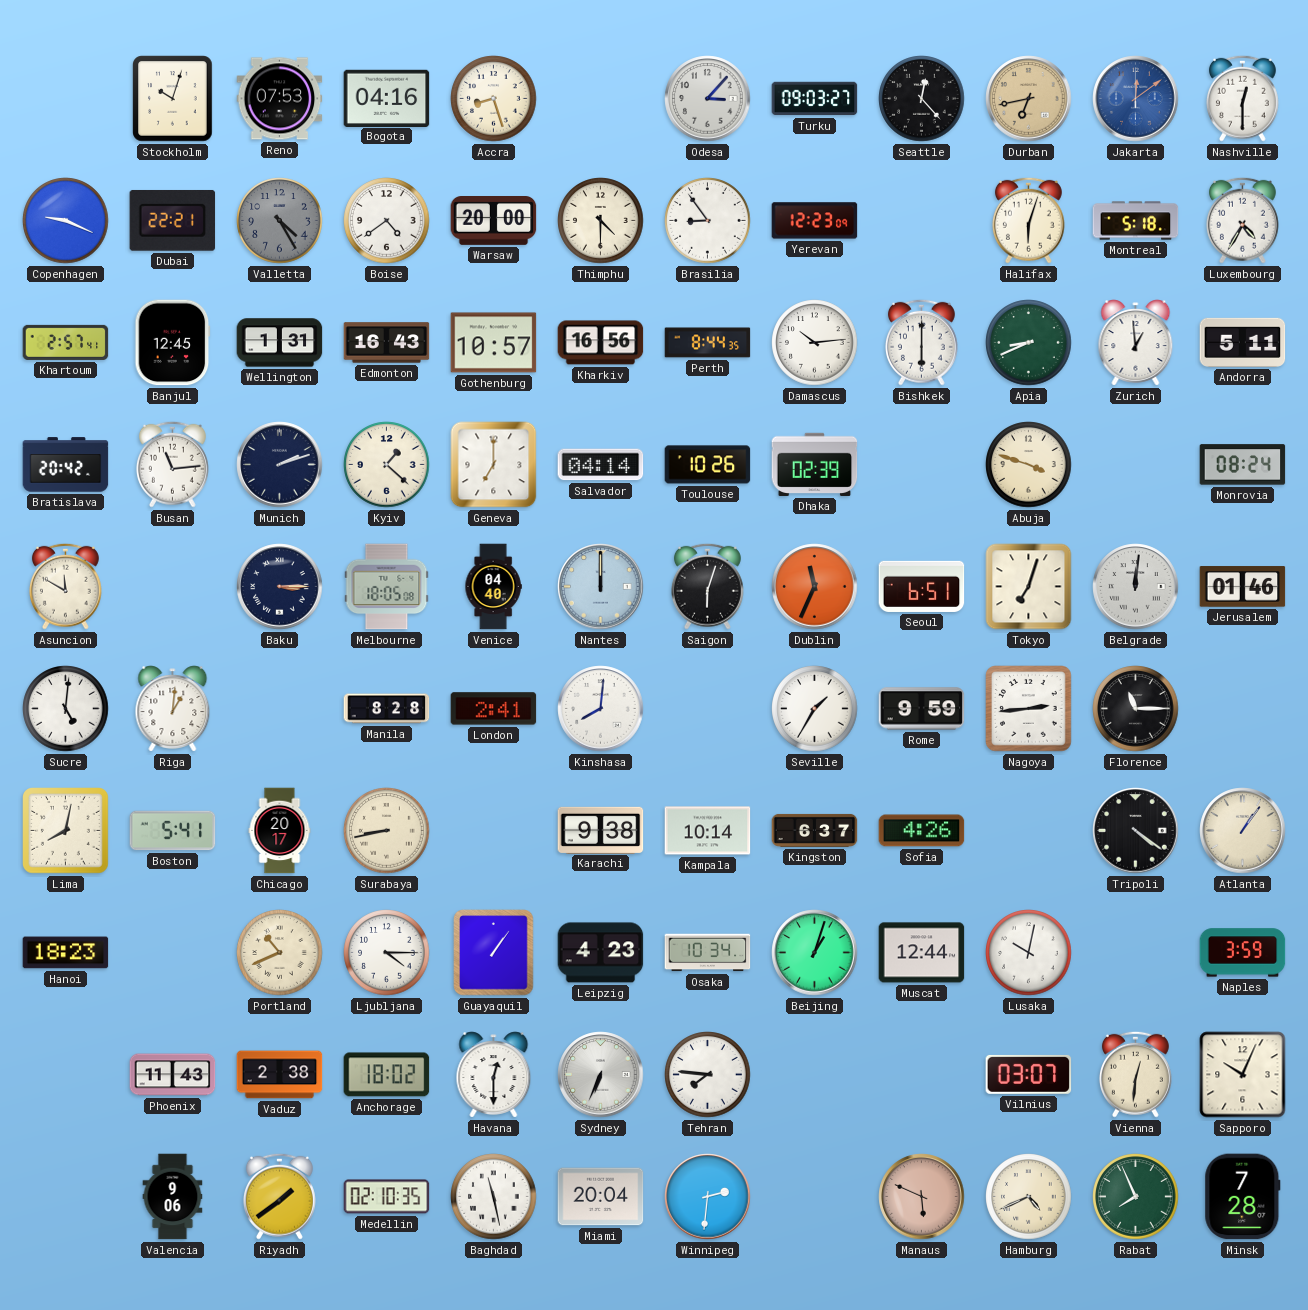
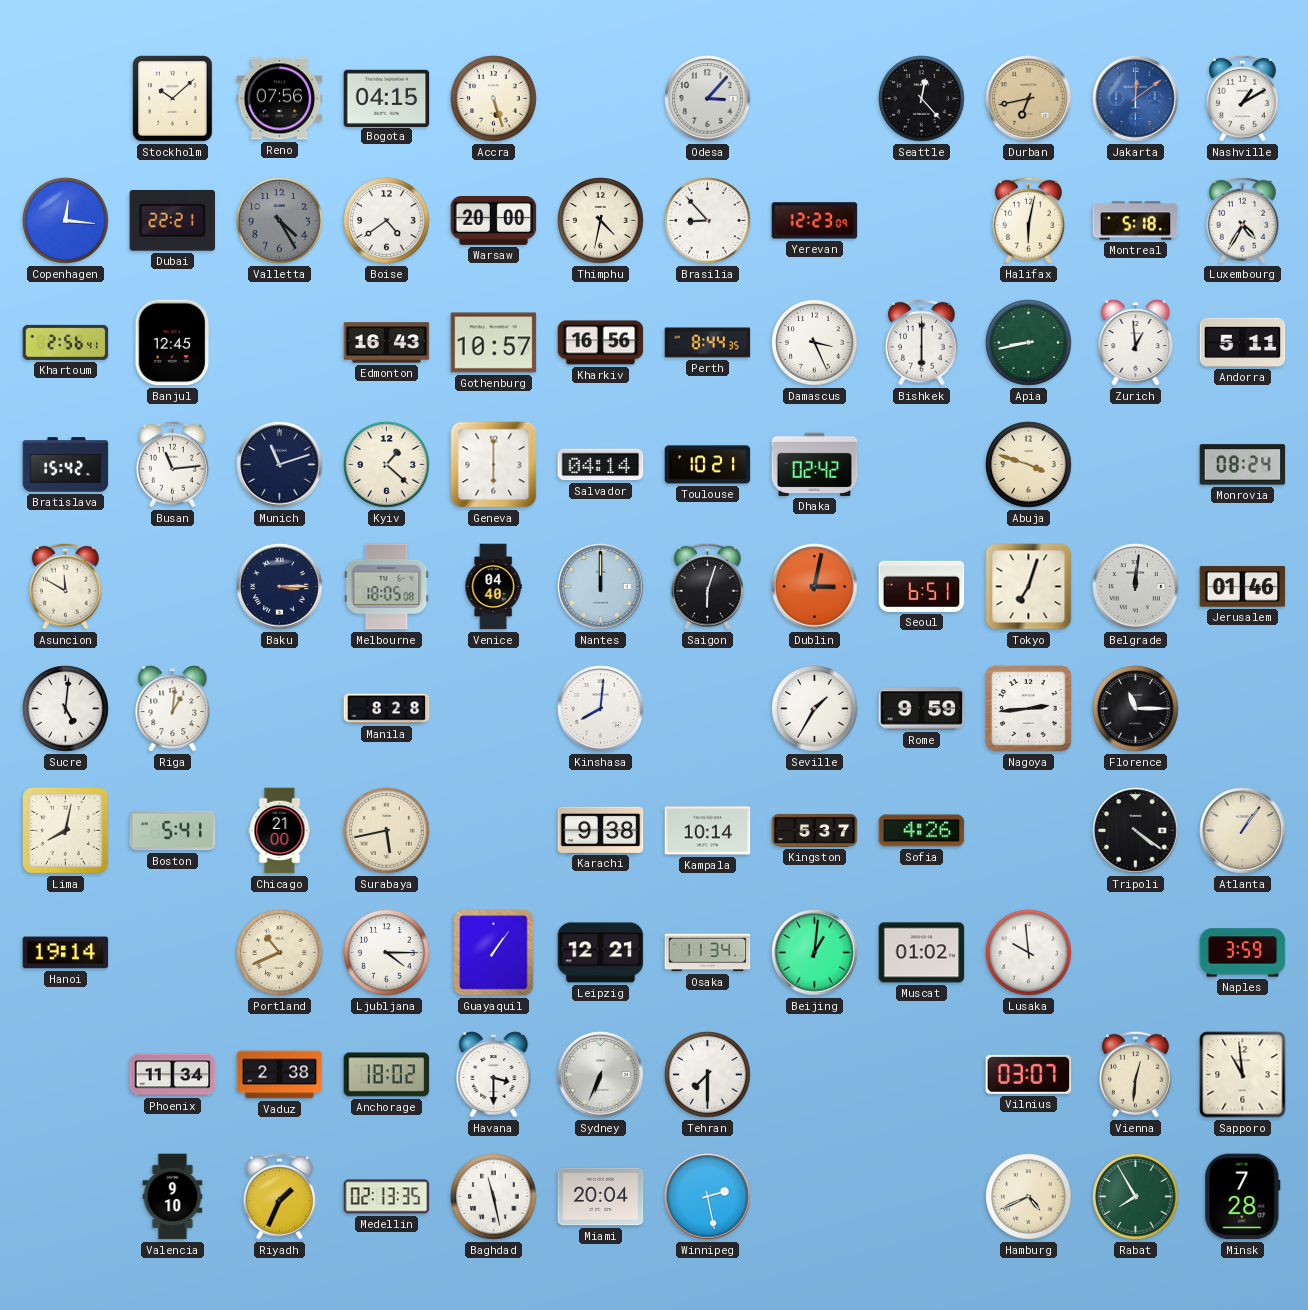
Stockholm: 10:03 -> 10:08 (173, 99)
Reno: 07:53 -> 07:56 (280, 99)
Bogota: 04:16 -> 04:15 (387, 98)
Accra: 8:27 -> 5:27 (494, 99)
Turku: 09:03 -> none (815, 99)
Nashville: 12:30 -> 1:10 (1242, 98)
Copenhagen: 9:19 -> 12:16 (66, 221)
Thimphu: 4:30 -> 4:32 (601, 221)
Brasilia: 8:54 -> 8:53 (708, 221)
Halifax: 6:03 -> 6:02 (1028, 220)
Khartoum: 2:57 -> 2:56 (66, 342)
Wellington: 1:31 -> none (280, 343)
Damascus: 10:14 -> 3:26 (815, 343)
Apia: 8:41 -> 8:43 (1029, 343)
Bratislava: 20:42 -> 15:42 (66, 465)
Munich: 2:12 -> 11:12 (280, 465)
Geneva: 7:00 -> 6:00 (494, 465)
Toulouse: 10:26 -> 10:21 (708, 465)
Dhaka: 02:39 -> 02:42 (815, 464)
Dublin: 11:34 -> 3:02 (815, 587)
London: 2:41 -> none (494, 709)
Chicago: 20:17 -> 21:00 (280, 831)
Surabaya: 8:43 -> 5:43 (387, 831)
Kingston: 6:37 -> 5:37 (815, 830)
Hanoi: 18:23 -> 19:14 (66, 953)
Leipzig: 4:23 -> 12:21 (601, 953)
Osaka: 10:34 -> 11:34 (708, 953)
Beijing: 1:03 -> 1:01 (815, 953)
Muscat: 12:44 -> 01:02 (922, 953)
Lusaka: 10:02 -> 9:59 (1029, 953)
Phoenix: 11:43 -> 11:34 (173, 1075)
Havana: 12:30 -> 3:30 (494, 1075)
Tehran: 7:46 -> 7:30 (708, 1075)
Sapporo: 10:04 -> 10:59 (1243, 1075)
Valencia: 9:06 -> 9:10 (173, 1197)
Riyadh: 1:39 -> 1:34 (279, 1196)
Medellin: 02:10 -> 02:13 (387, 1197)
Winnipeg: 2:31 -> 2:28 (708, 1197)
Manaus: 5:49 -> none (922, 1197)
Rabat: 7:56 -> 7:55 (1136, 1197)
